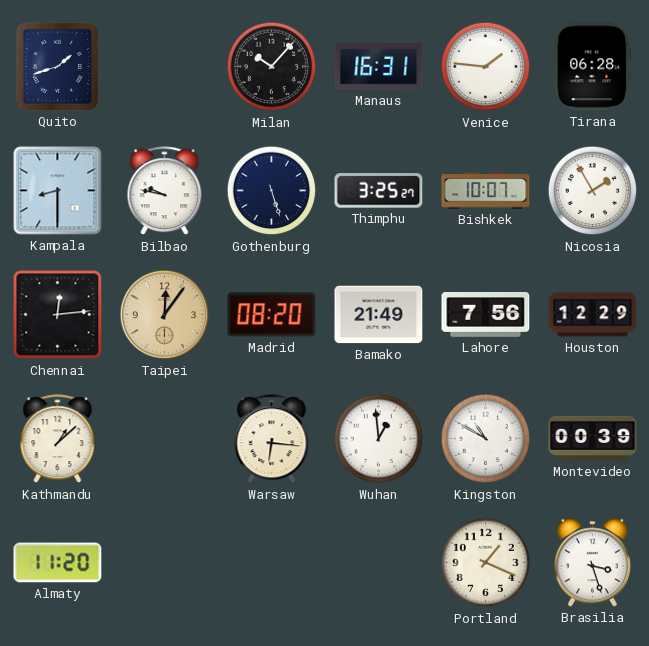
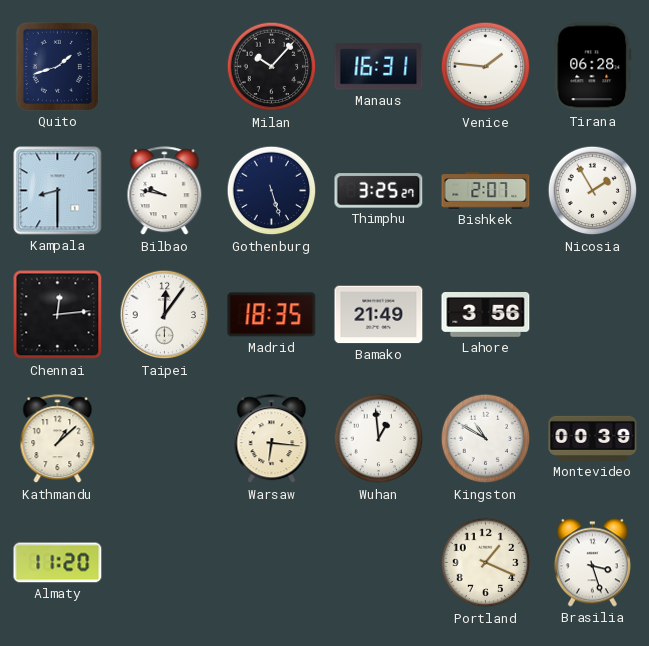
Bishkek: 10:07 -> 2:07 (486, 191)
Taipei dial: champagne -> white (165, 315)
Madrid: 08:20 -> 18:35 (272, 315)
Lahore: 7:56 -> 3:56 (486, 315)
Houston: 12:29 -> none (593, 315)
